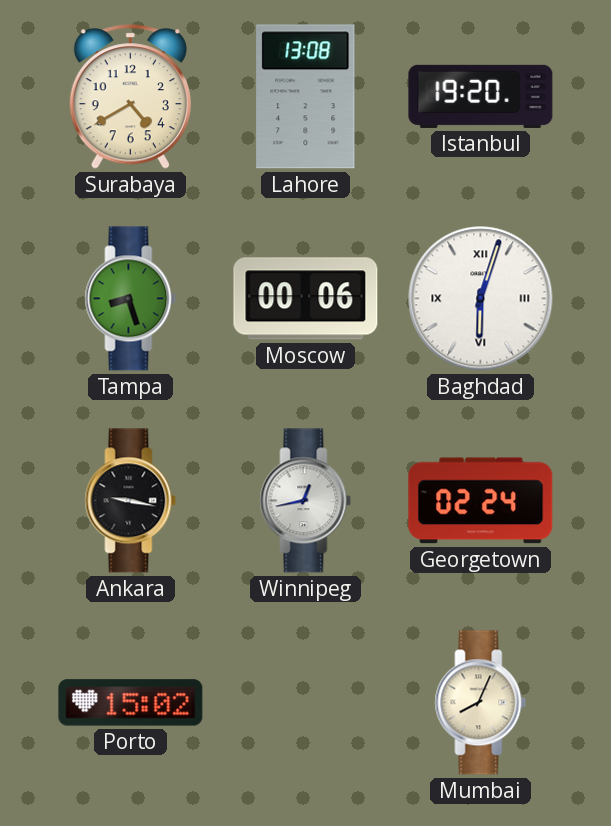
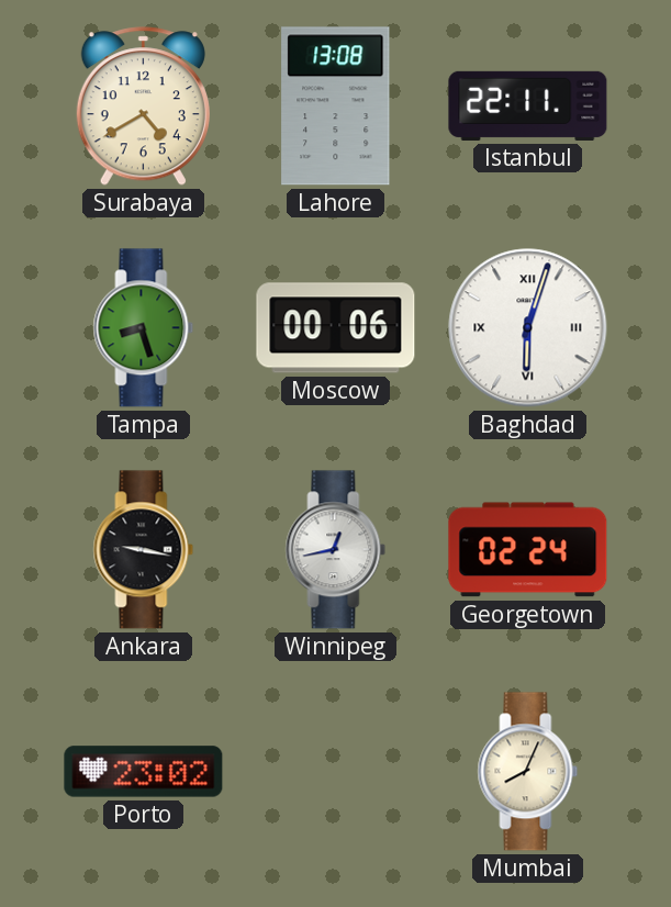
Istanbul: 19:20 -> 22:11 (528, 105)
Porto: 15:02 -> 23:02 (144, 772)
